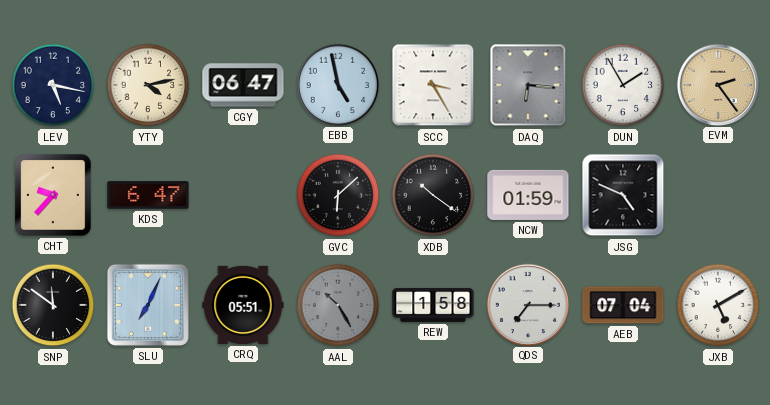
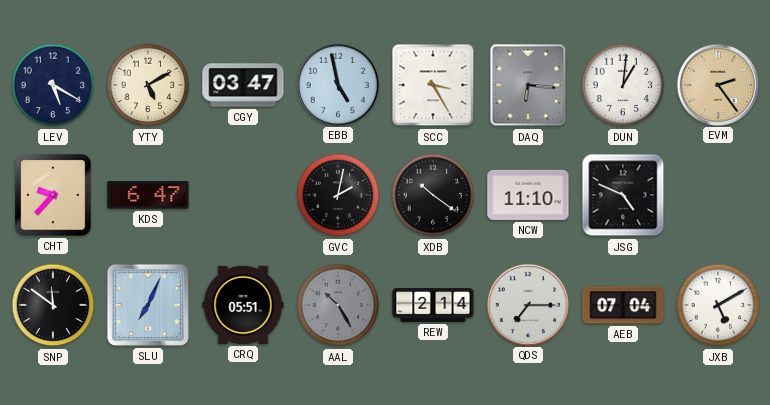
LEV: 5:17 -> 5:20 (53, 85)
YTY: 4:13 -> 5:10 (148, 85)
CGY: 06:47 -> 03:47 (243, 85)
DUN: 1:55 -> 1:01 (623, 85)
GVC: 6:08 -> 2:02 (338, 195)
NCW: 01:59 -> 11:10 (528, 195)
REW: 1:58 -> 2:14 (433, 305)
